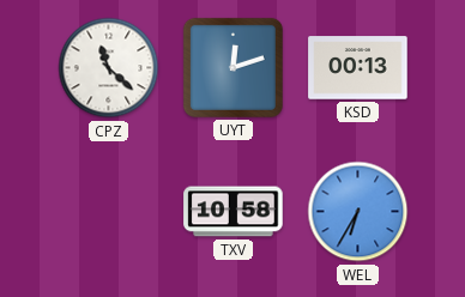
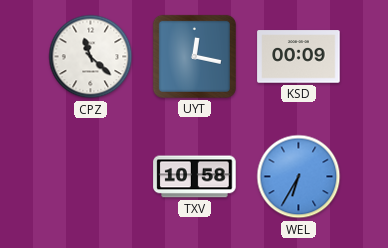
UYT: 12:12 -> 12:17 (194, 56)
KSD: 00:13 -> 00:09 (299, 57)
